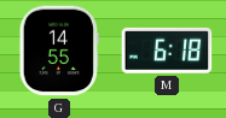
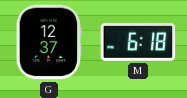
G: 14:55 -> 12:37 (49, 42)
